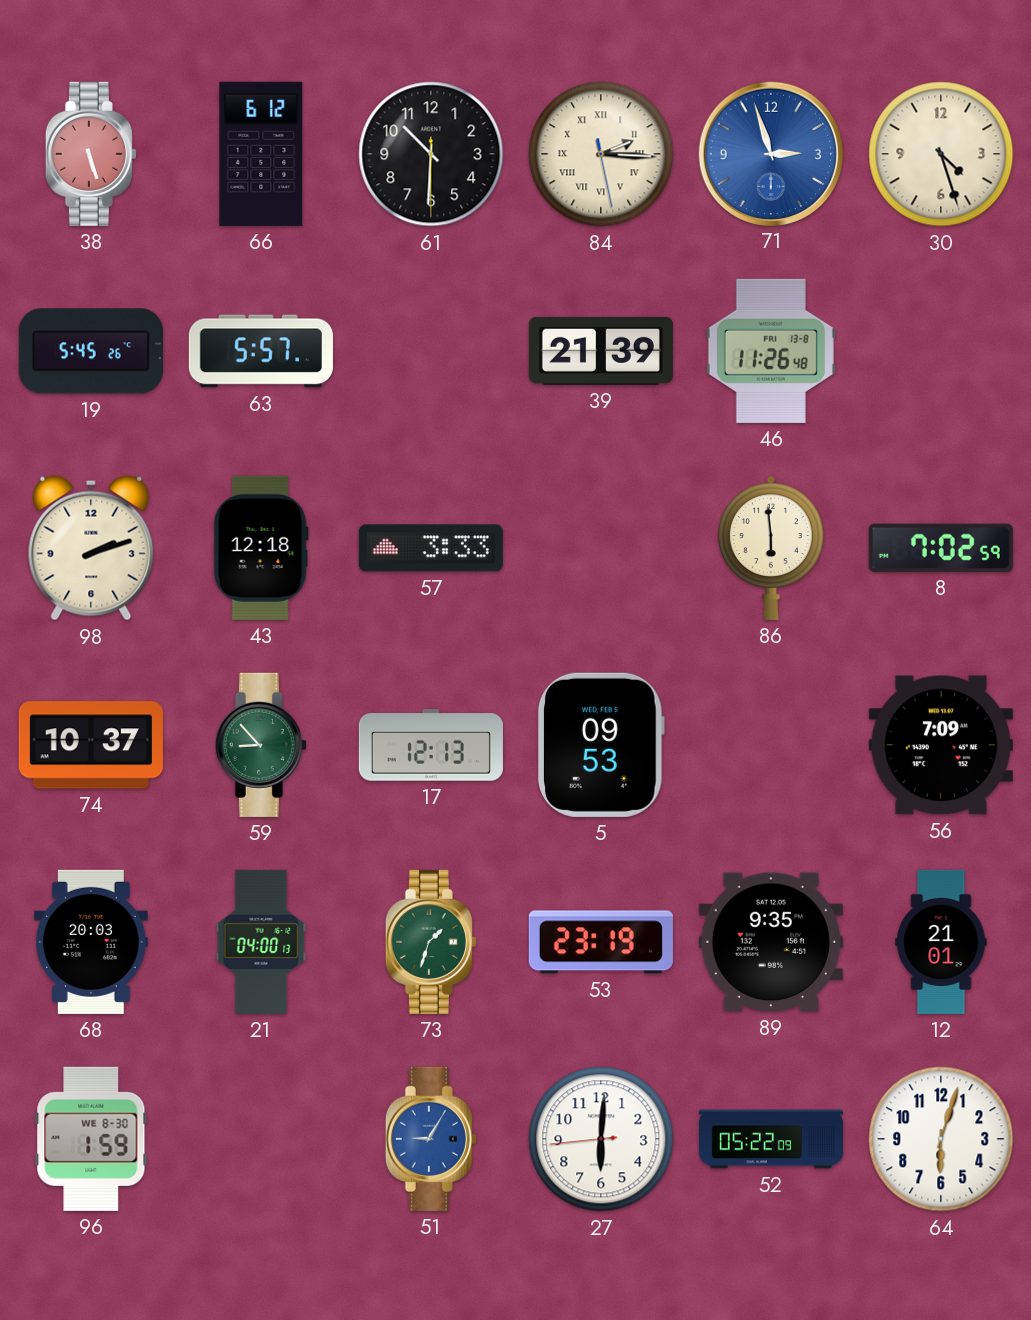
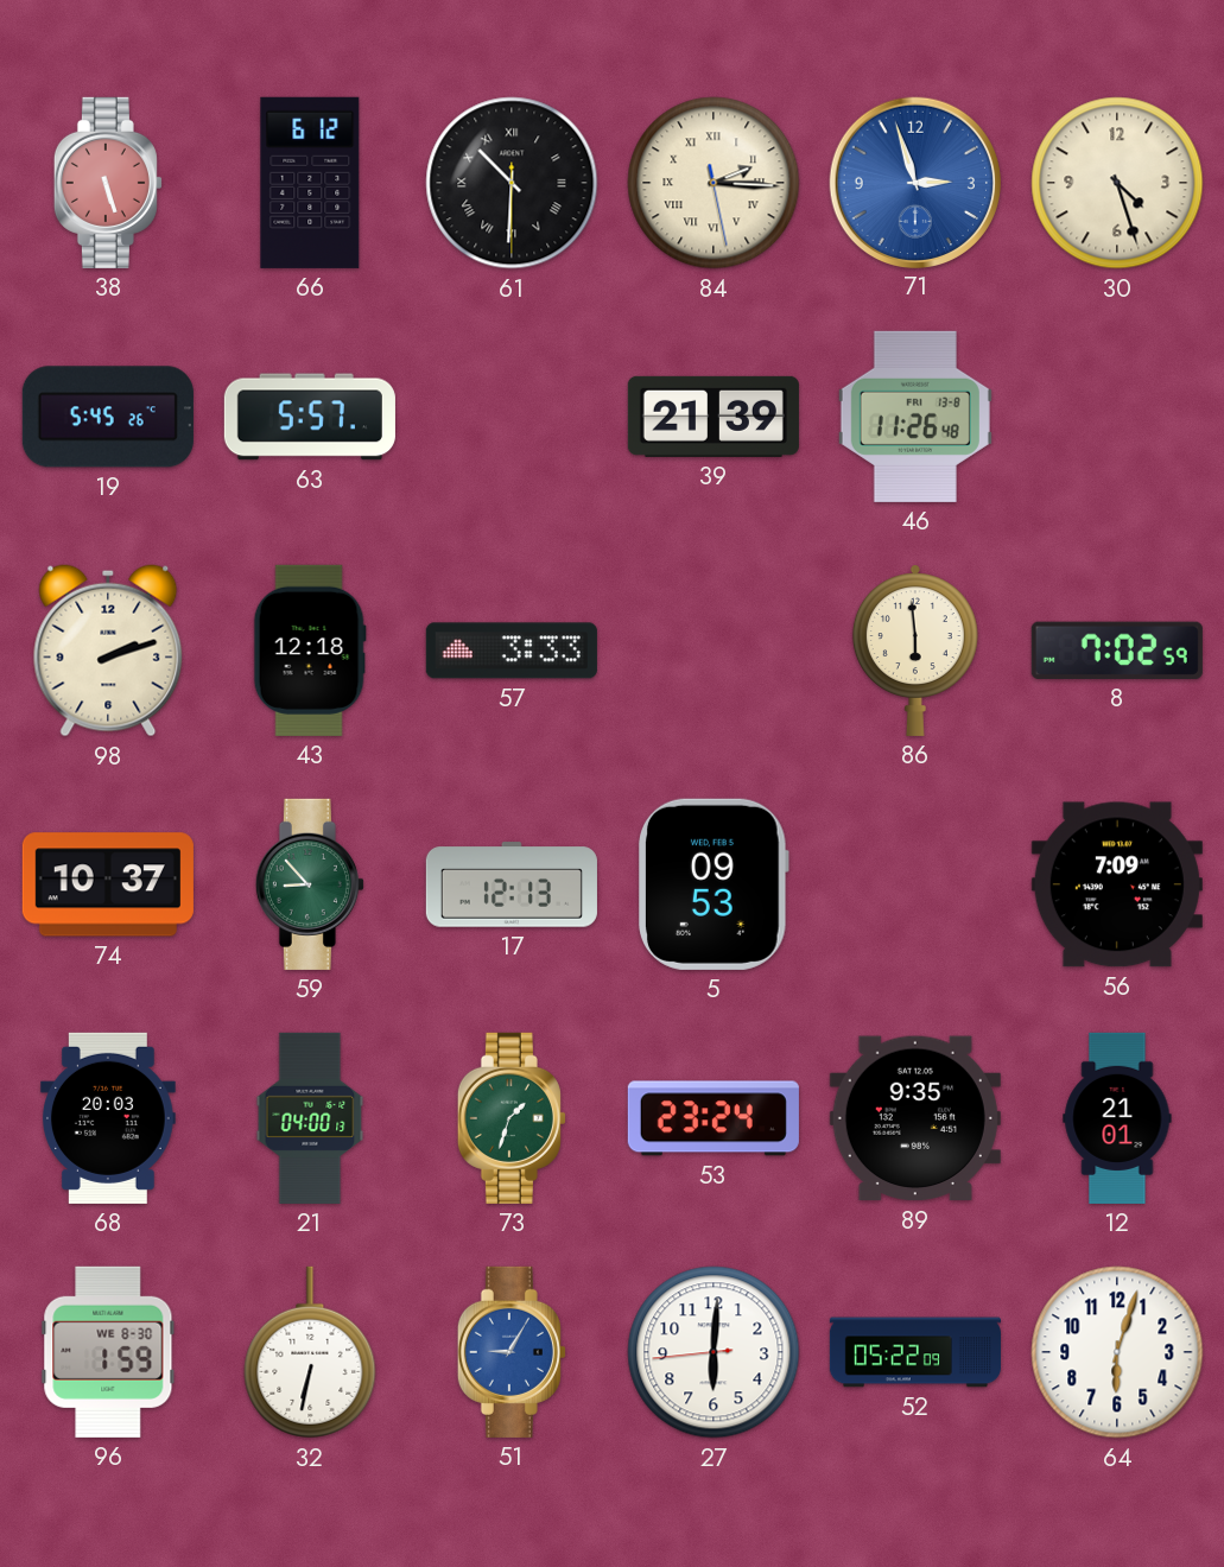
61 numerals: Arabic -> Roman (512, 183)
53: 23:19 -> 23:24 (714, 1118)
32: none -> 6:32 (310, 1352)
